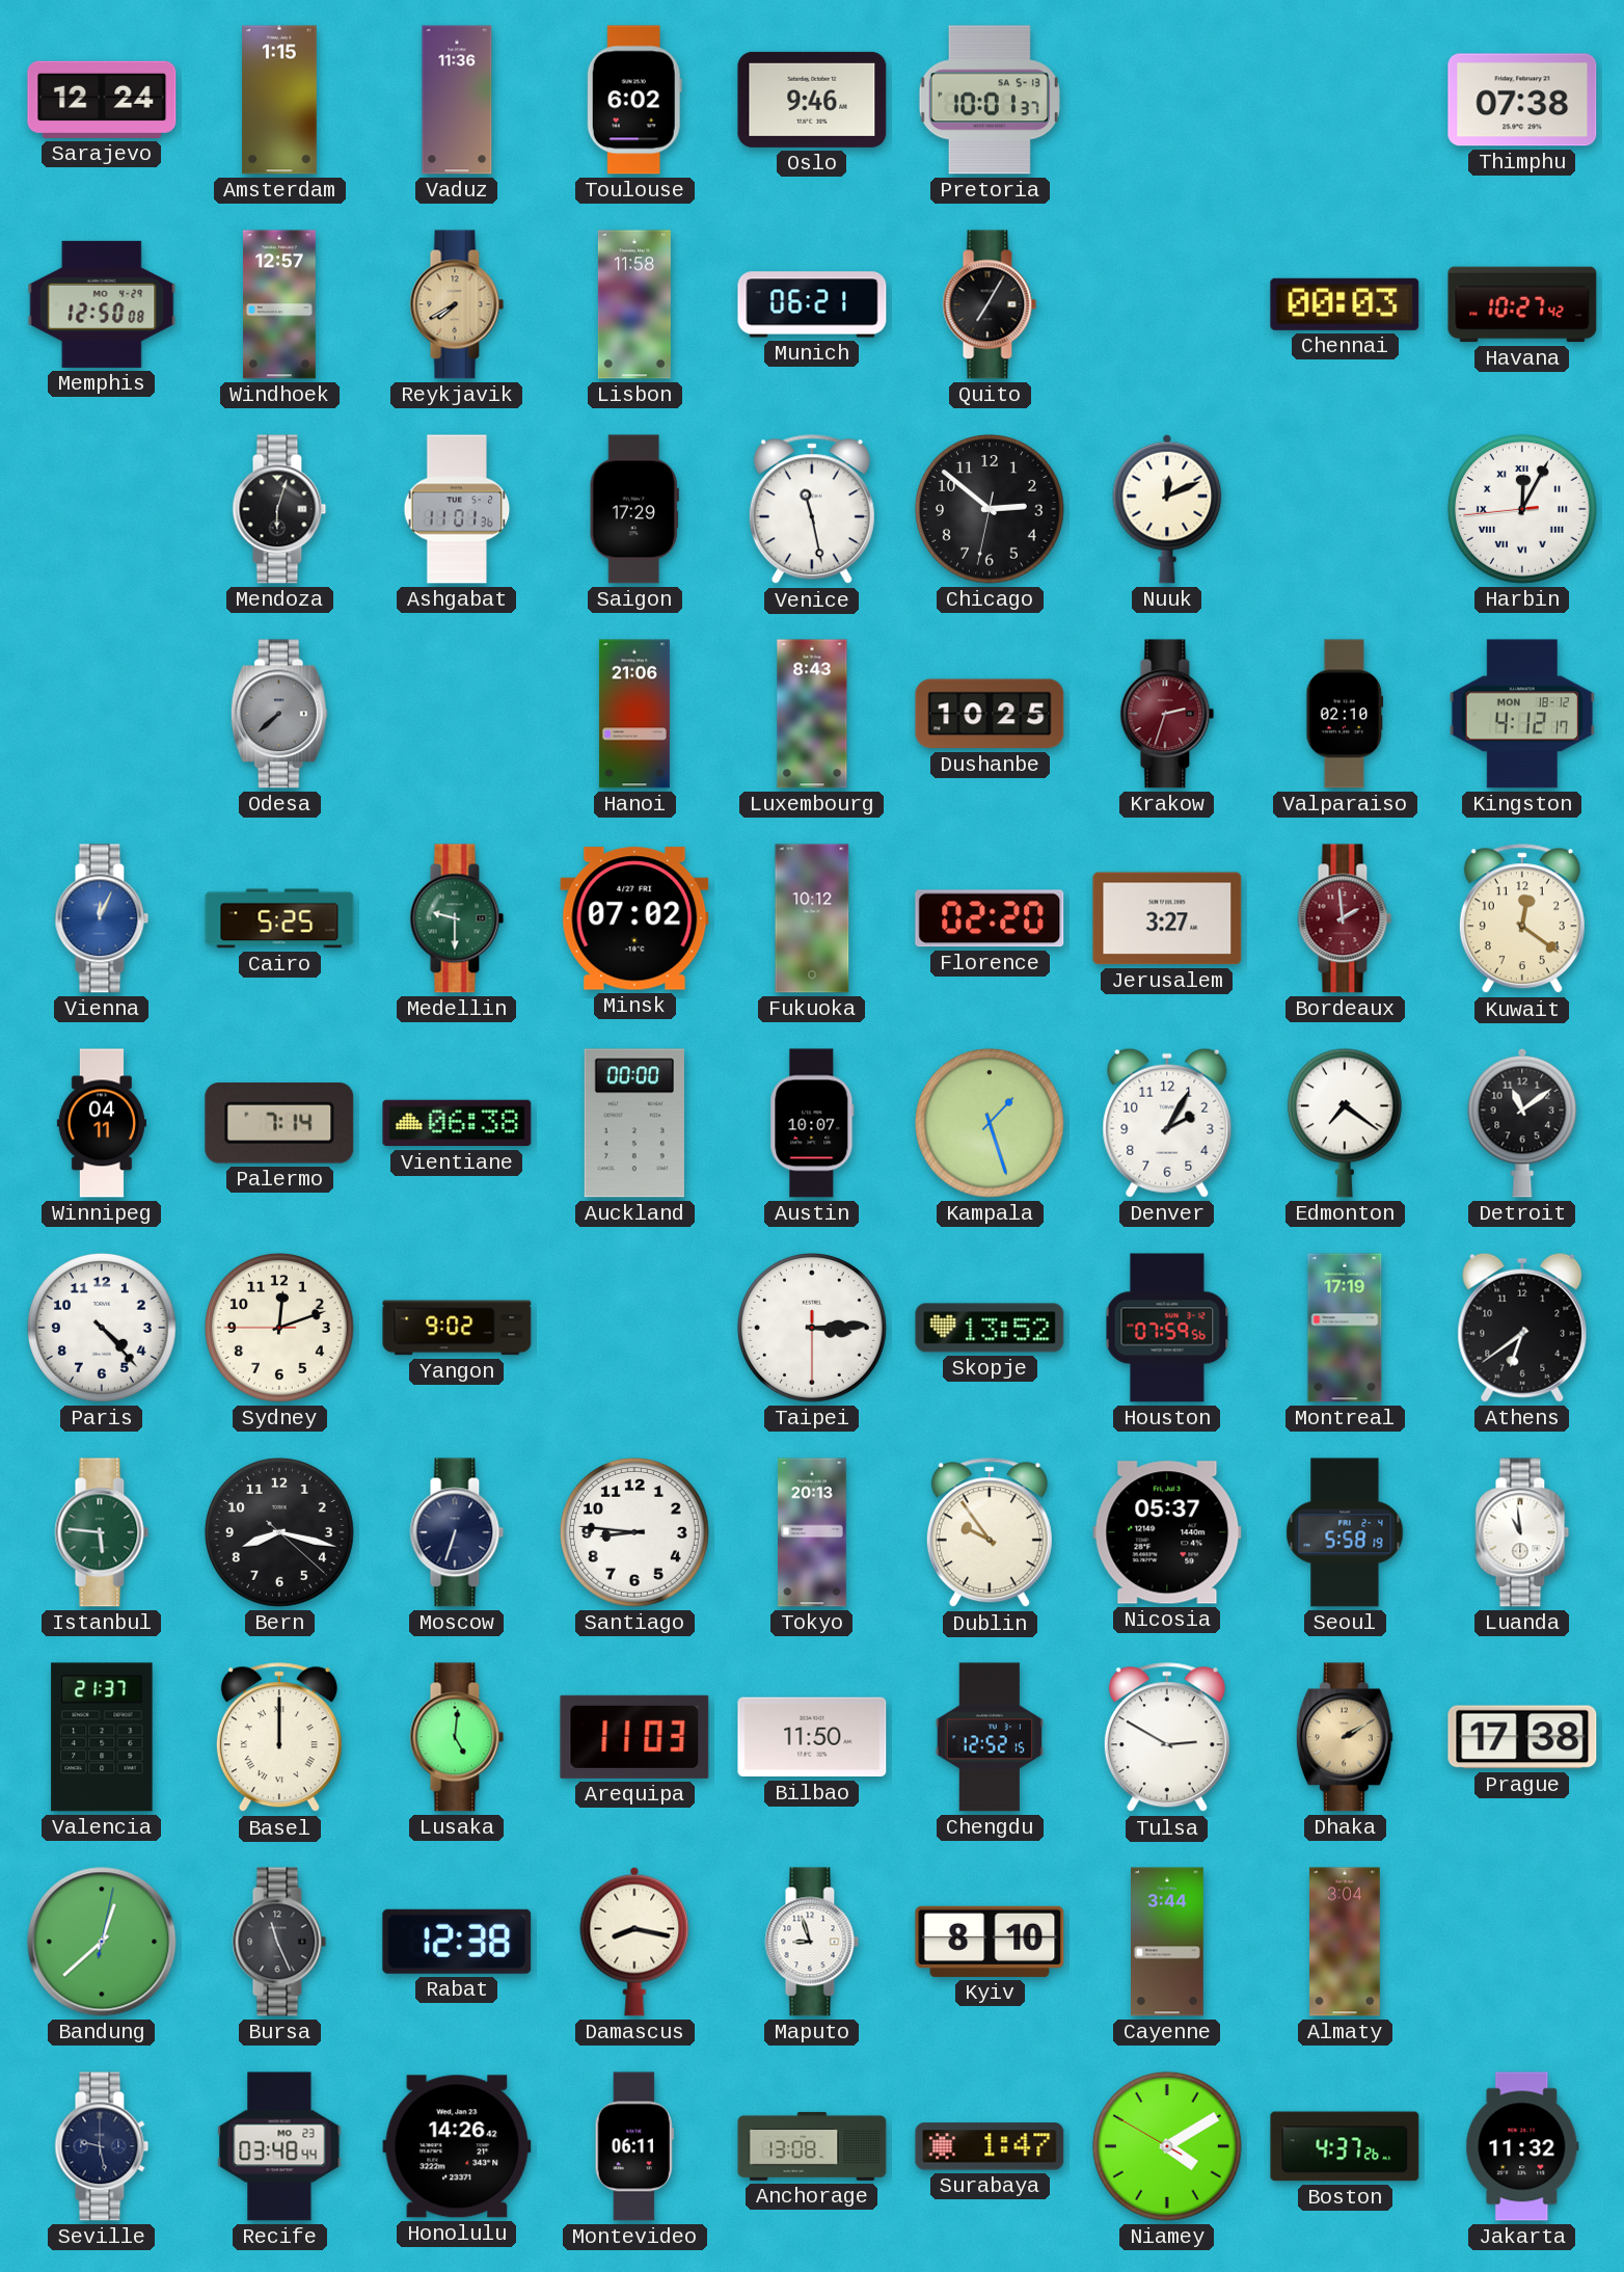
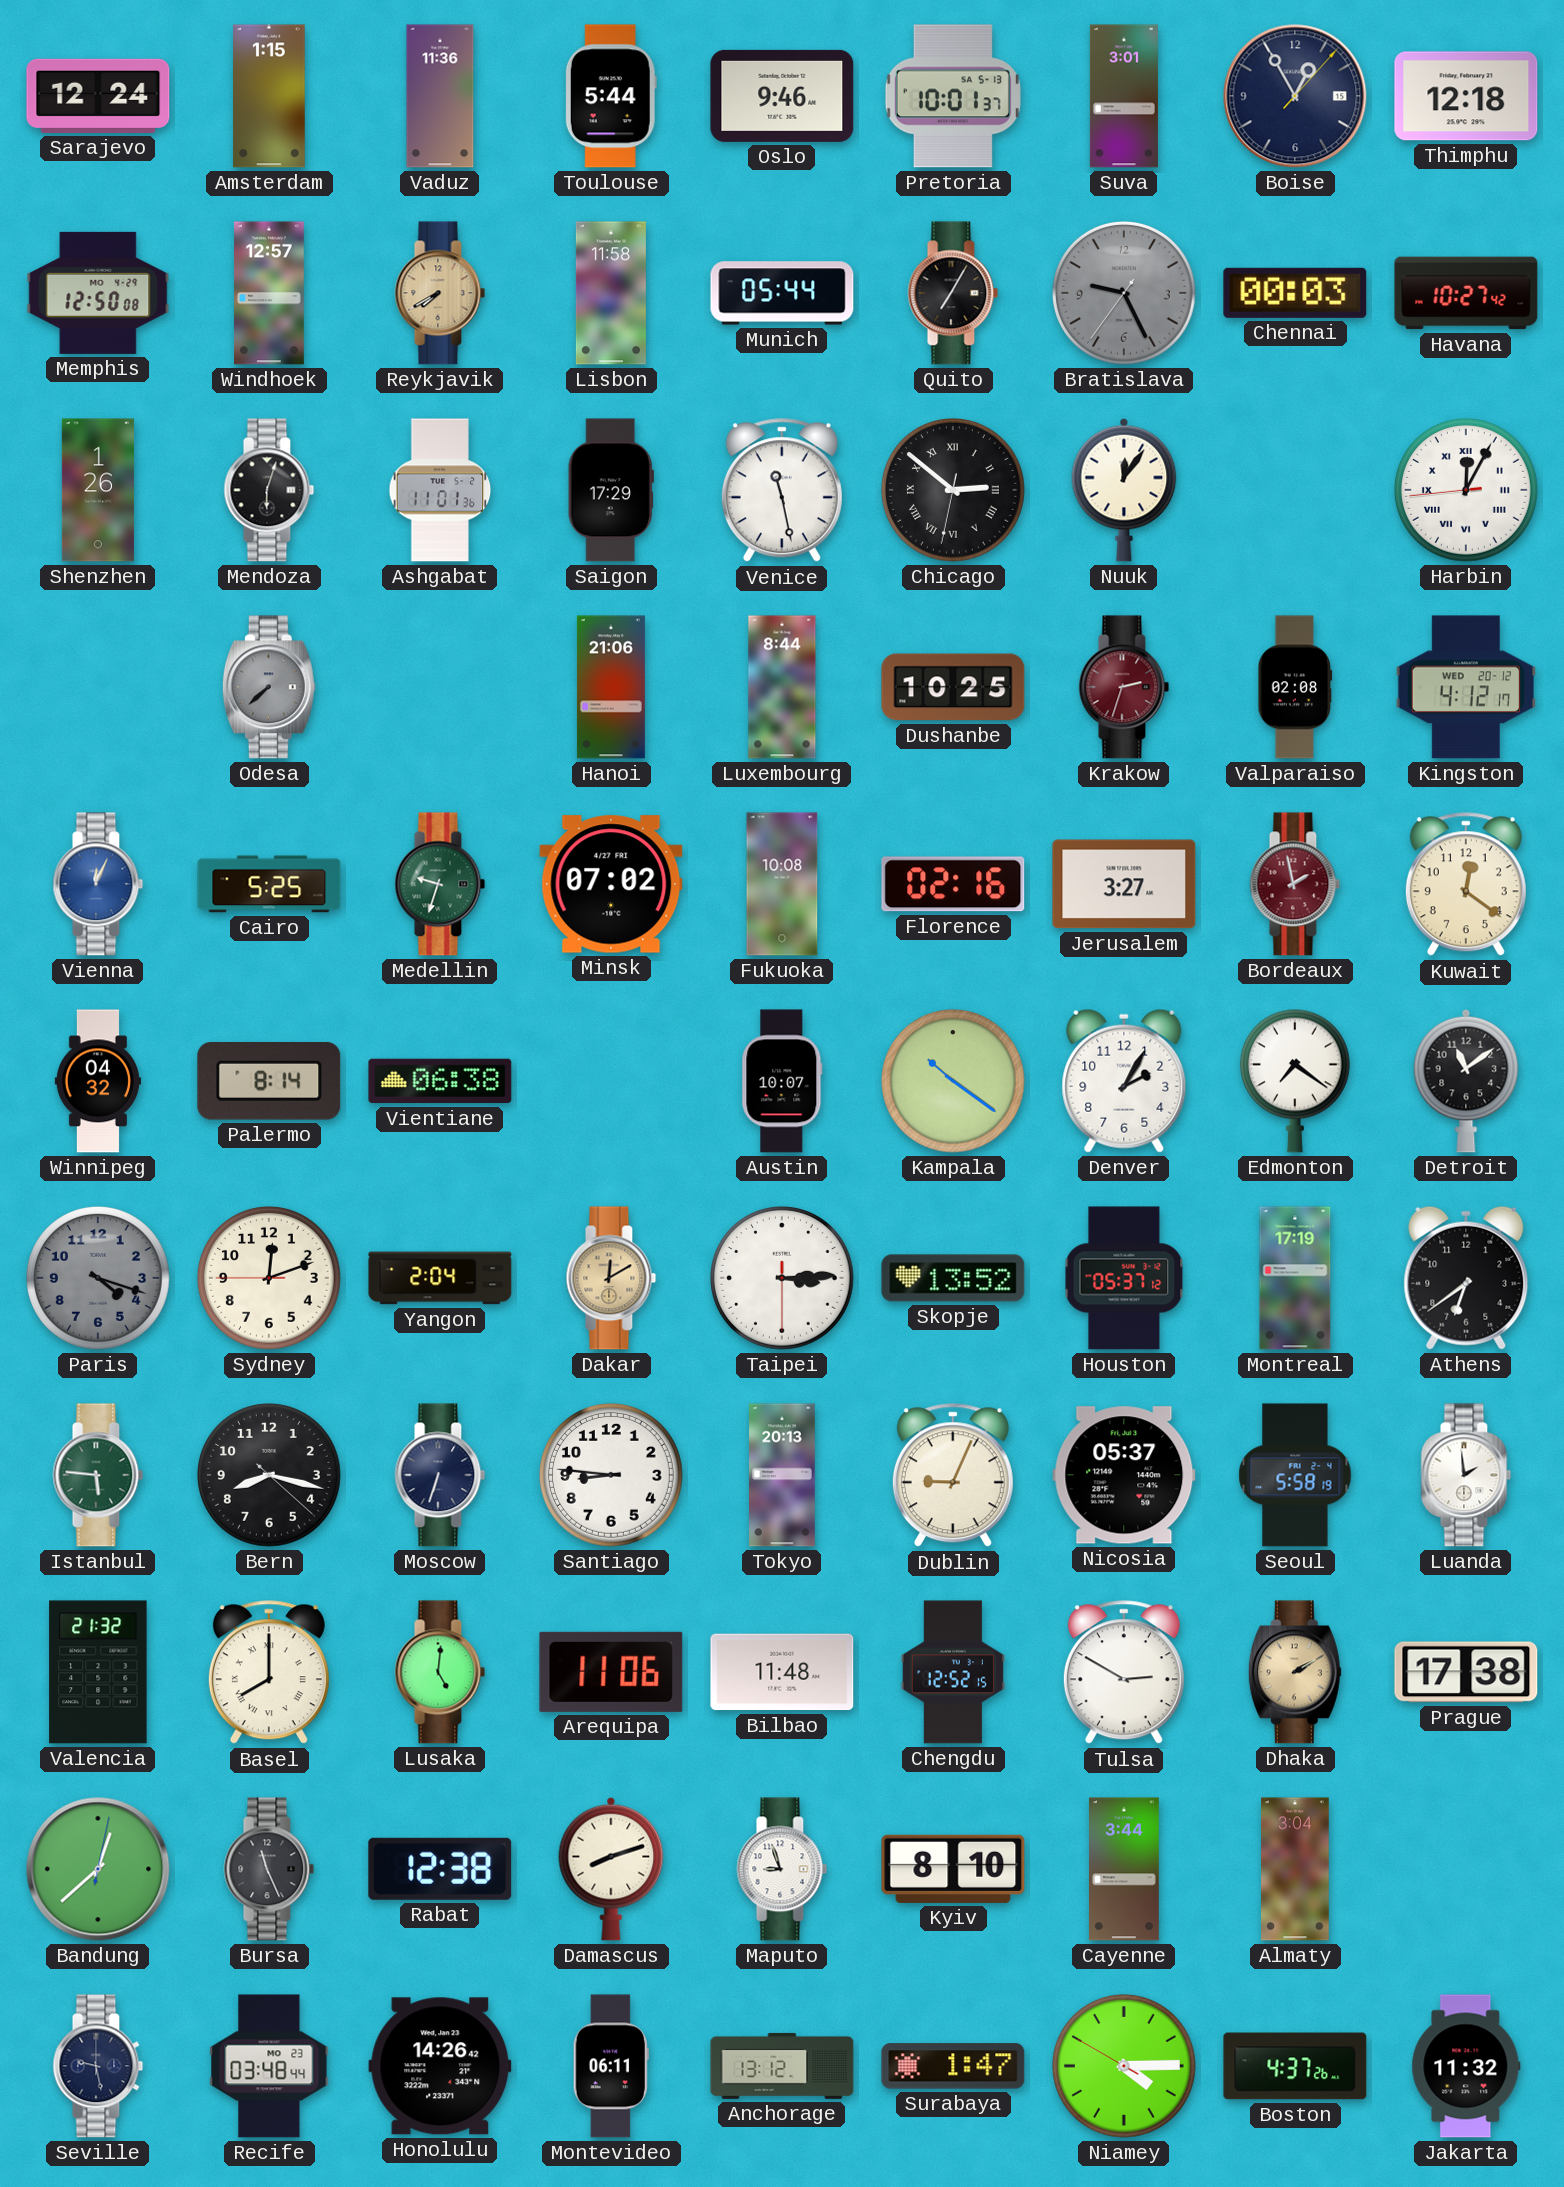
Toulouse: 6:02 -> 5:44 (611, 96)
Suva: none -> 3:01 (1124, 96)
Boise: none -> 12:55 (1295, 96)
Thimphu: 07:38 -> 12:18 (1466, 96)
Munich: 06:21 -> 05:44 (782, 293)
Bratislava: none -> 9:25 (1125, 294)
Shenzhen: none -> 1:26 (98, 490)
Chicago numerals: Arabic -> Roman (954, 491)
Nuuk: 12:11 -> 12:06 (1124, 490)
Luxembourg: 8:43 -> 8:44 (782, 687)
Valparaiso: 02:10 -> 02:08 (1295, 687)
Kingston date: MON 18-12 -> WED 20-12 (1466, 687)
Medellin: 9:30 -> 9:33 (440, 884)
Fukuoka: 10:12 -> 10:08 (782, 884)
Florence: 02:20 -> 02:16 (953, 884)
Bordeaux: 1:59 -> 1:58 (1295, 884)
Winnipeg: 04:11 -> 04:32 (98, 1081)
Palermo: 7:14 -> 8:14 (269, 1082)
Auckland: 00:00 -> none (634, 1123)
Kampala: 1:27 -> 10:21 (954, 1082)
Paris: 4:23 -> 4:18 (99, 1279)
Paris dial: white -> grey (99, 1279)
Yangon: 9:02 -> 2:04 (440, 1278)
Dakar: none -> 12:10 (611, 1278)
Houston: 07:59 -> 05:37 (1124, 1278)
Dublin: 9:54 -> 9:04 (953, 1476)
Luanda: 10:59 -> 1:59 (1466, 1475)
Valencia: 21:37 -> 21:32 (98, 1672)
Basel: 12:00 -> 8:00 (269, 1673)
Arequipa: 11:03 -> 11:06 (611, 1672)
Bilbao: 11:50 -> 11:48 (782, 1672)
Damascus: 8:17 -> 8:12 (611, 1869)
Anchorage: 13:08 -> 13:12 (782, 2066)
Niamey: 4:09 -> 4:14 (1125, 2067)
